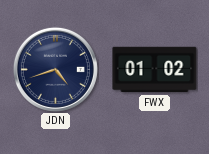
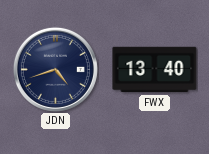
FWX: 01:02 -> 13:40 (155, 70)
